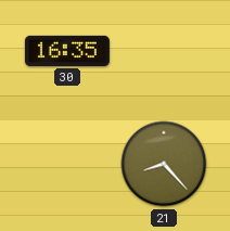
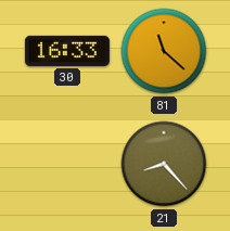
30: 16:35 -> 16:33 (67, 51)
81: none -> 11:22 (164, 51)
